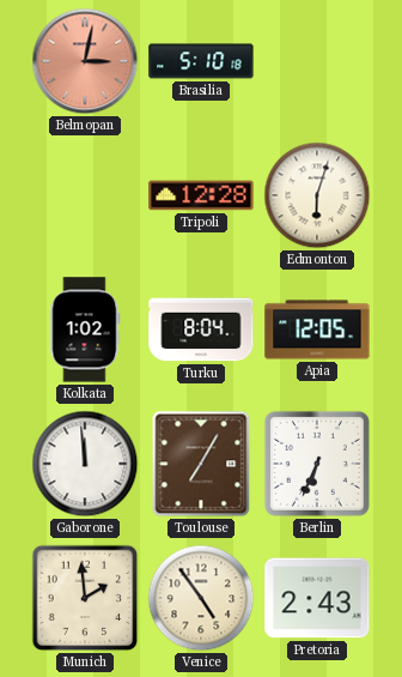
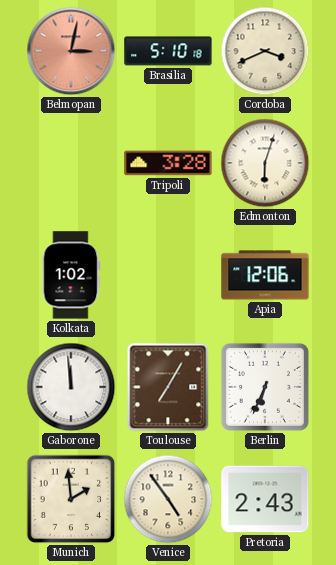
Cordoba: none -> 3:41 (265, 51)
Tripoli: 12:28 -> 3:28 (168, 163)
Turku: 8:04 -> none (201, 330)
Apia: 12:05 -> 12:06 (265, 275)
